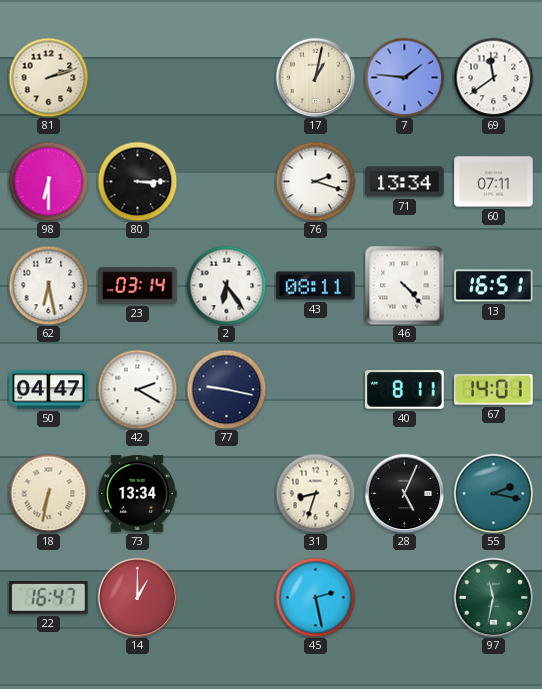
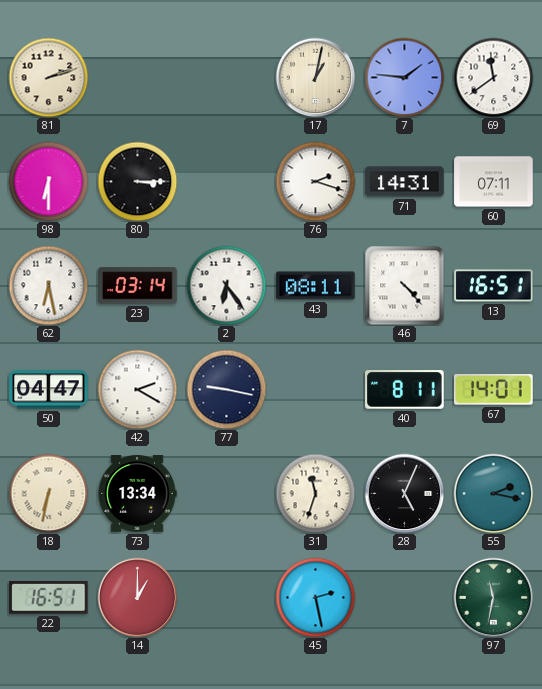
71: 13:34 -> 14:31 (405, 182)
31: 8:33 -> 11:33 (315, 493)
22: 16:47 -> 16:51 (49, 598)
